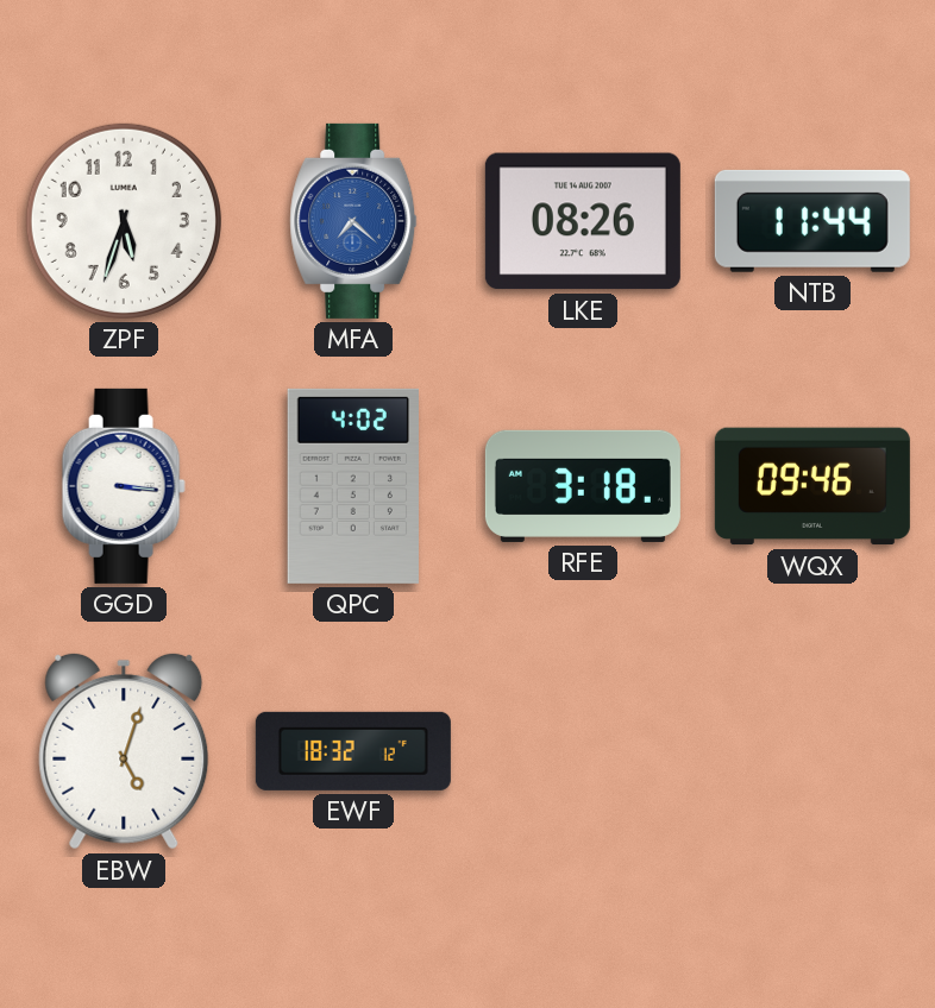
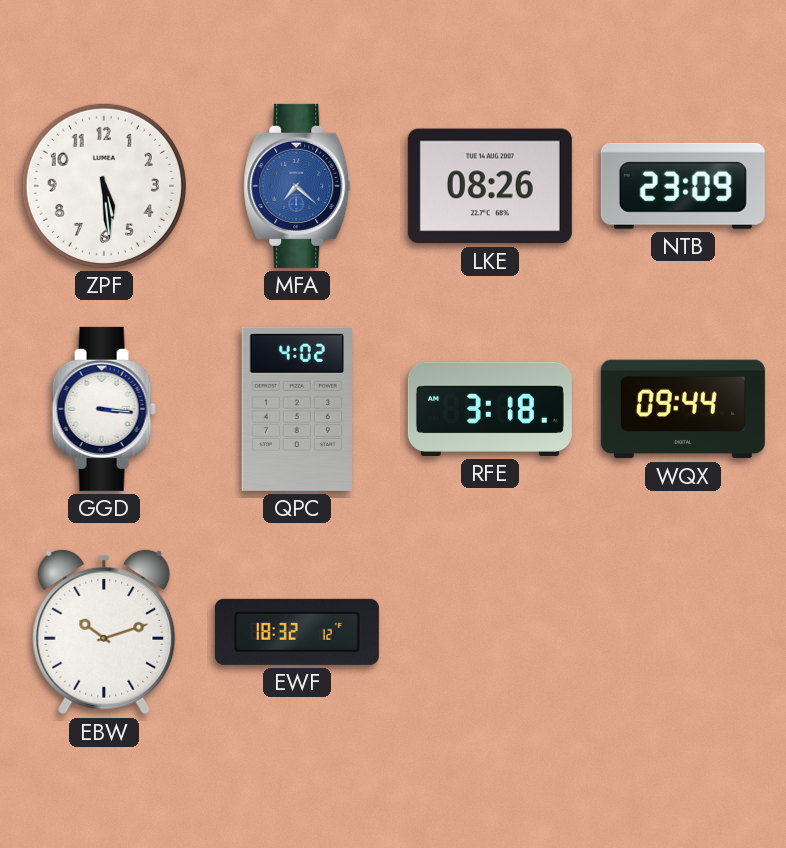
ZPF: 5:33 -> 5:29 (104, 186)
NTB: 11:44 -> 23:09 (683, 186)
WQX: 09:46 -> 09:44 (683, 409)
EBW: 5:03 -> 10:12 (104, 632)
